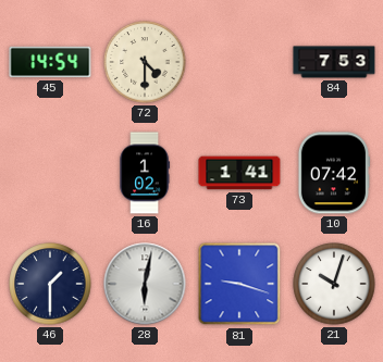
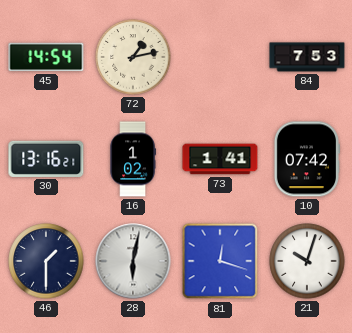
72: 4:30 -> 1:13 (133, 57)
30: none -> 13:16 (46, 159)
81: 9:18 -> 12:18 (220, 261)
